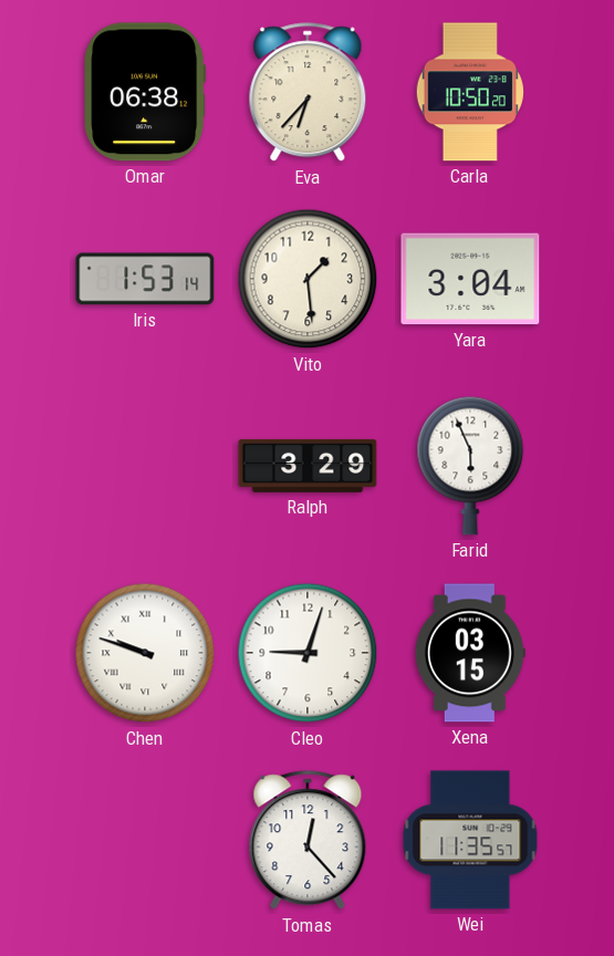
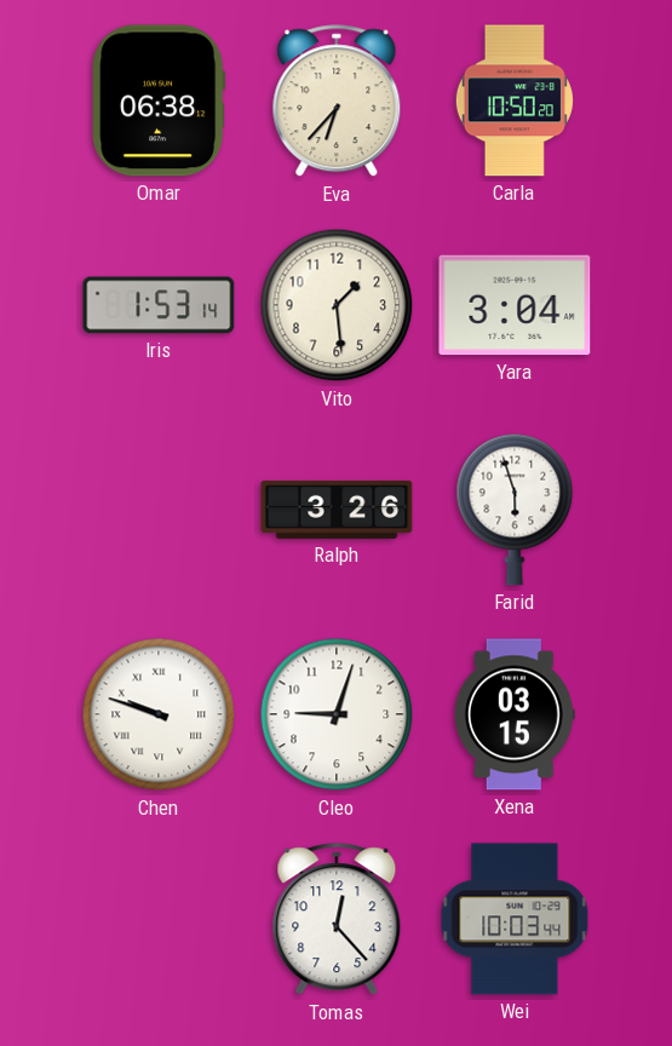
Ralph: 3:29 -> 3:26 (337, 510)
Farid: 5:56 -> 5:57 (515, 510)
Wei: 11:35 -> 10:03 (515, 919)
